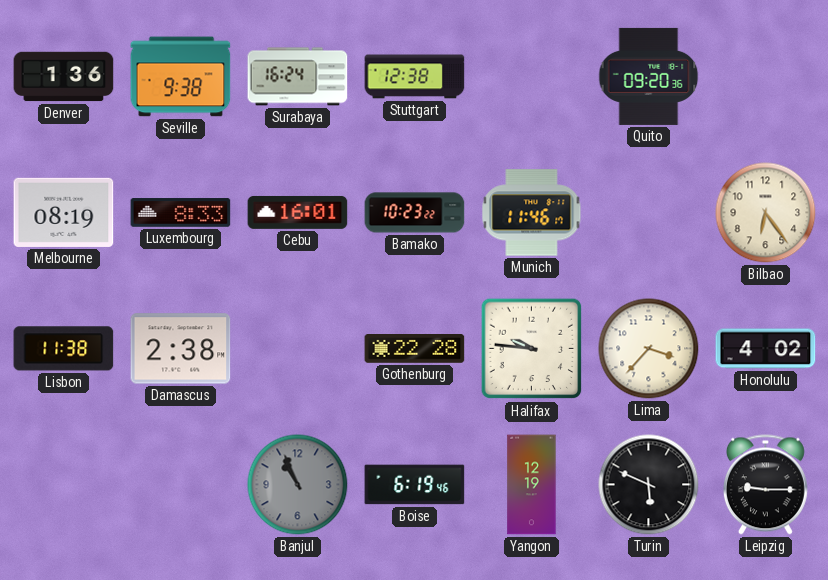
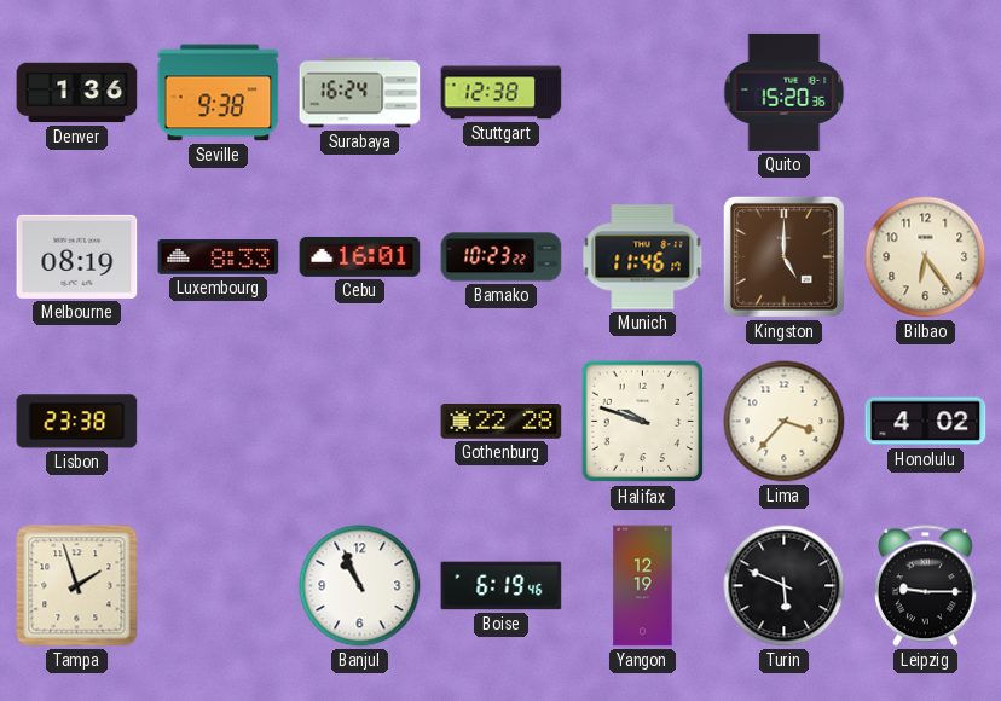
Quito: 09:20 -> 15:20 (785, 92)
Kingston: none -> 5:00 (783, 256)
Lisbon: 11:38 -> 23:38 (77, 422)
Damascus: 2:38 -> none (181, 349)
Halifax: 9:46 -> 9:48 (643, 422)
Tampa: none -> 1:57 (77, 586)
Banjul dial: grey -> white (360, 586)
